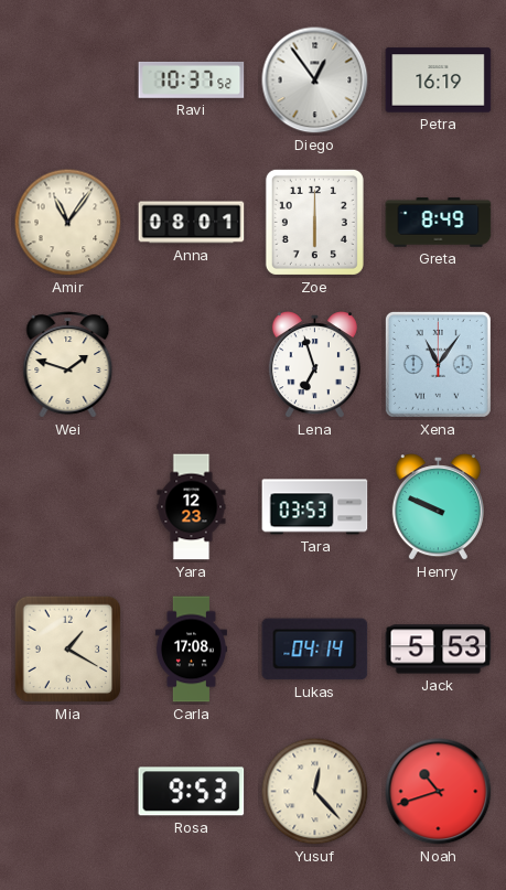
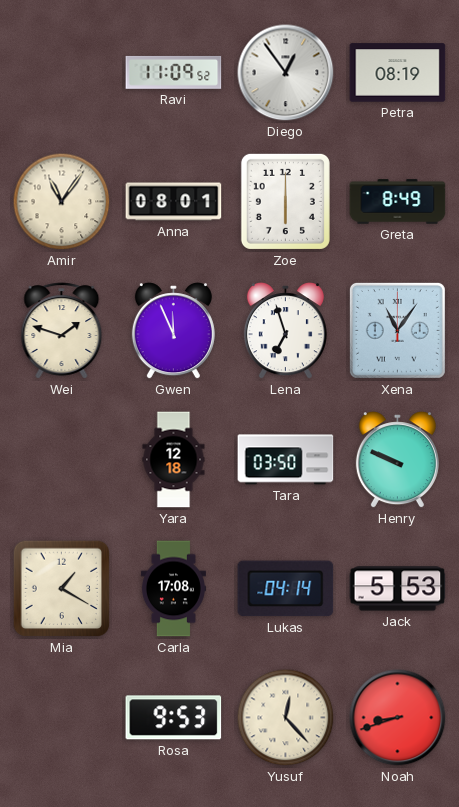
Ravi: 10:37 -> 11:09 (174, 72)
Petra: 16:19 -> 08:19 (398, 73)
Gwen: none -> 11:56 (173, 331)
Yara: 12:23 -> 12:18 (174, 460)
Tara: 03:53 -> 03:50 (286, 460)
Noah: 10:42 -> 8:42 (398, 718)
